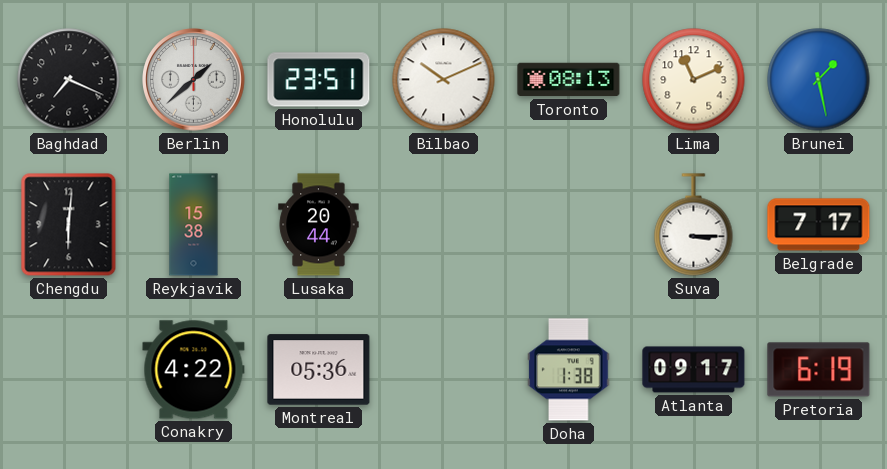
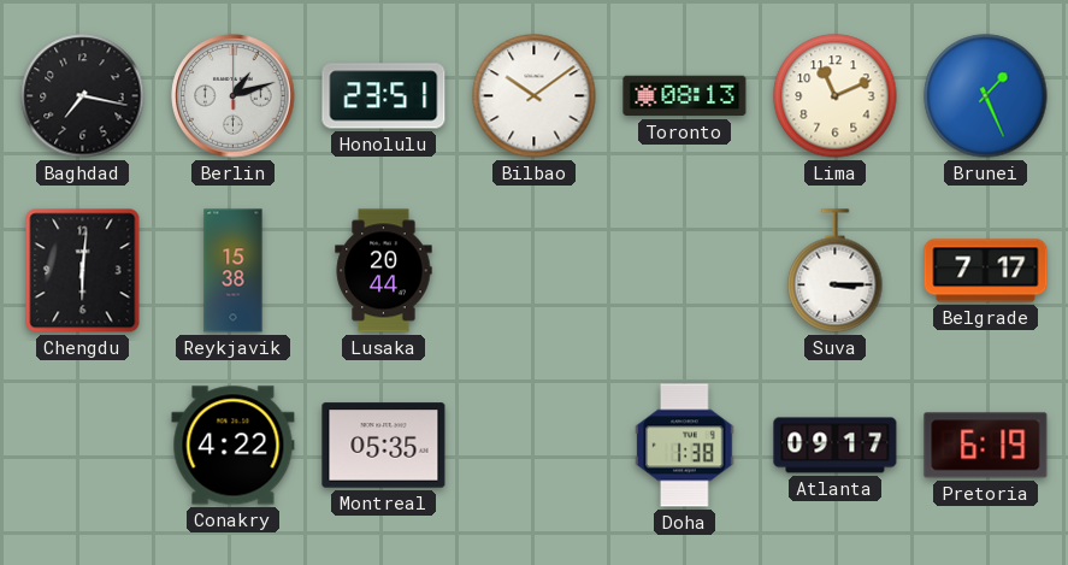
Baghdad: 7:19 -> 7:17 (83, 96)
Berlin: 1:38 -> 1:12 (234, 96)
Bilbao: 10:11 -> 10:09 (535, 96)
Brunei: 1:28 -> 1:26 (986, 96)
Montreal: 05:36 -> 05:35 (384, 446)
